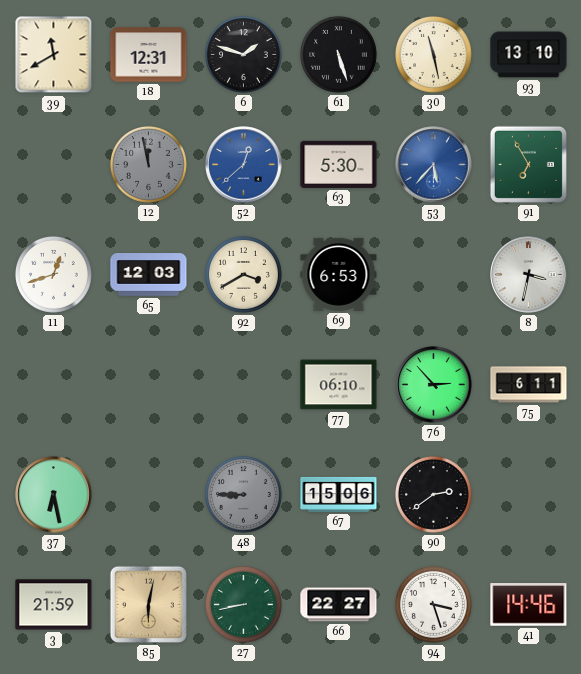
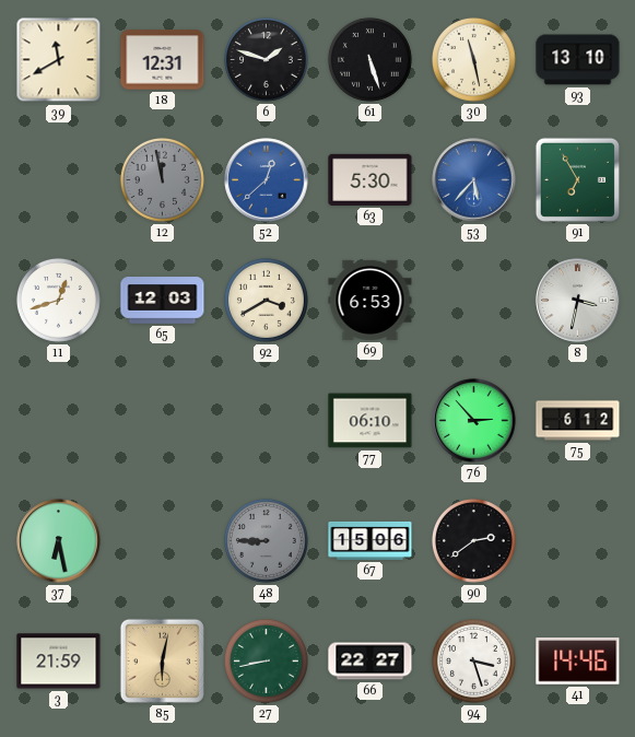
75: 6:11 -> 6:12 (578, 421)
